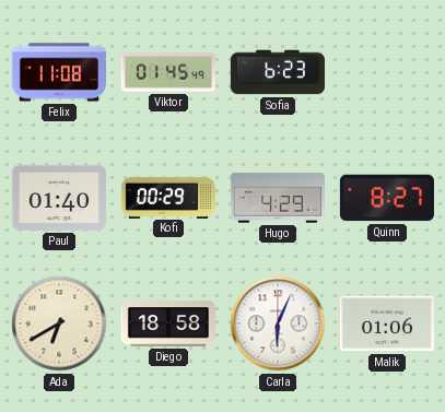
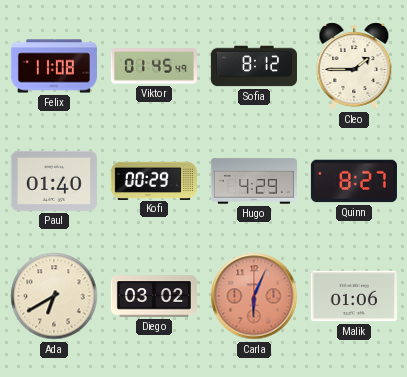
Sofia: 6:23 -> 8:12 (254, 66)
Cleo: none -> 1:45 (354, 66)
Diego: 18:58 -> 03:02 (154, 296)
Carla dial: white -> salmon (254, 296)
